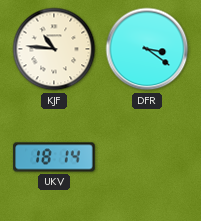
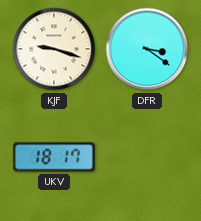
KJF: 10:46 -> 9:18 (54, 49)
UKV: 18:14 -> 18:17 (54, 157)
